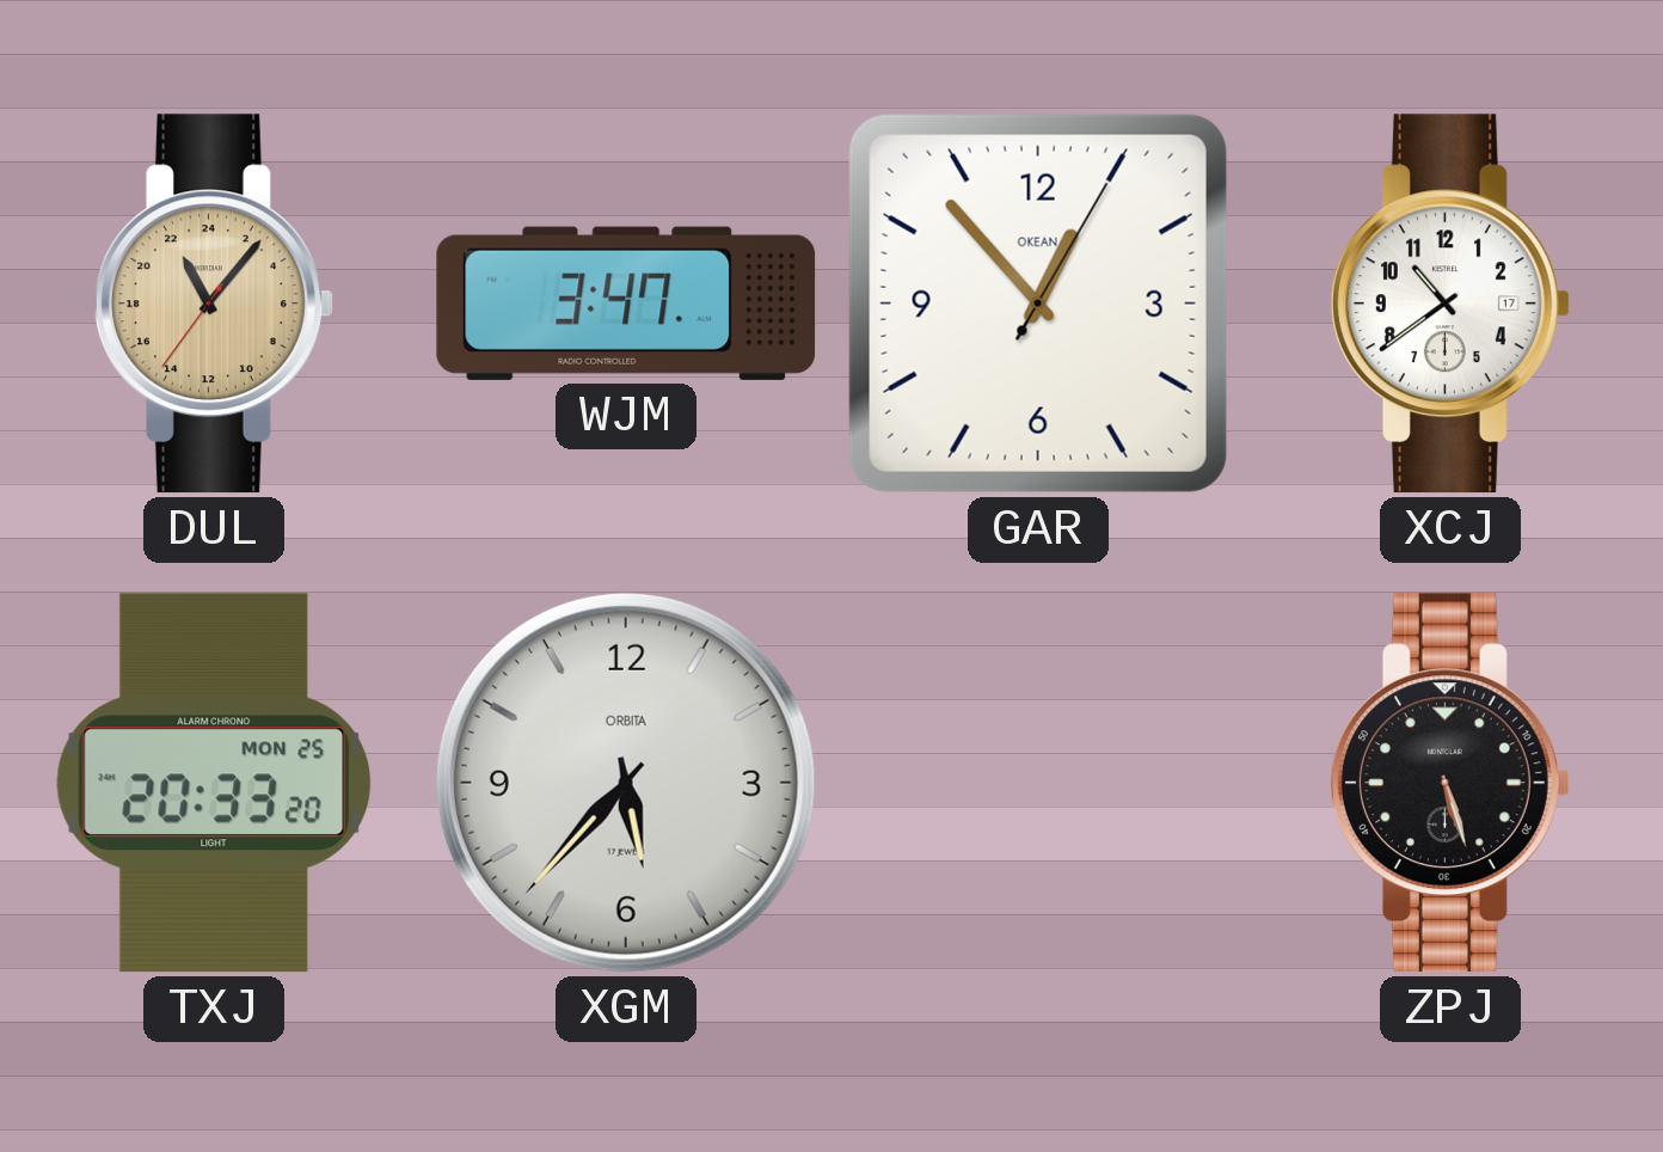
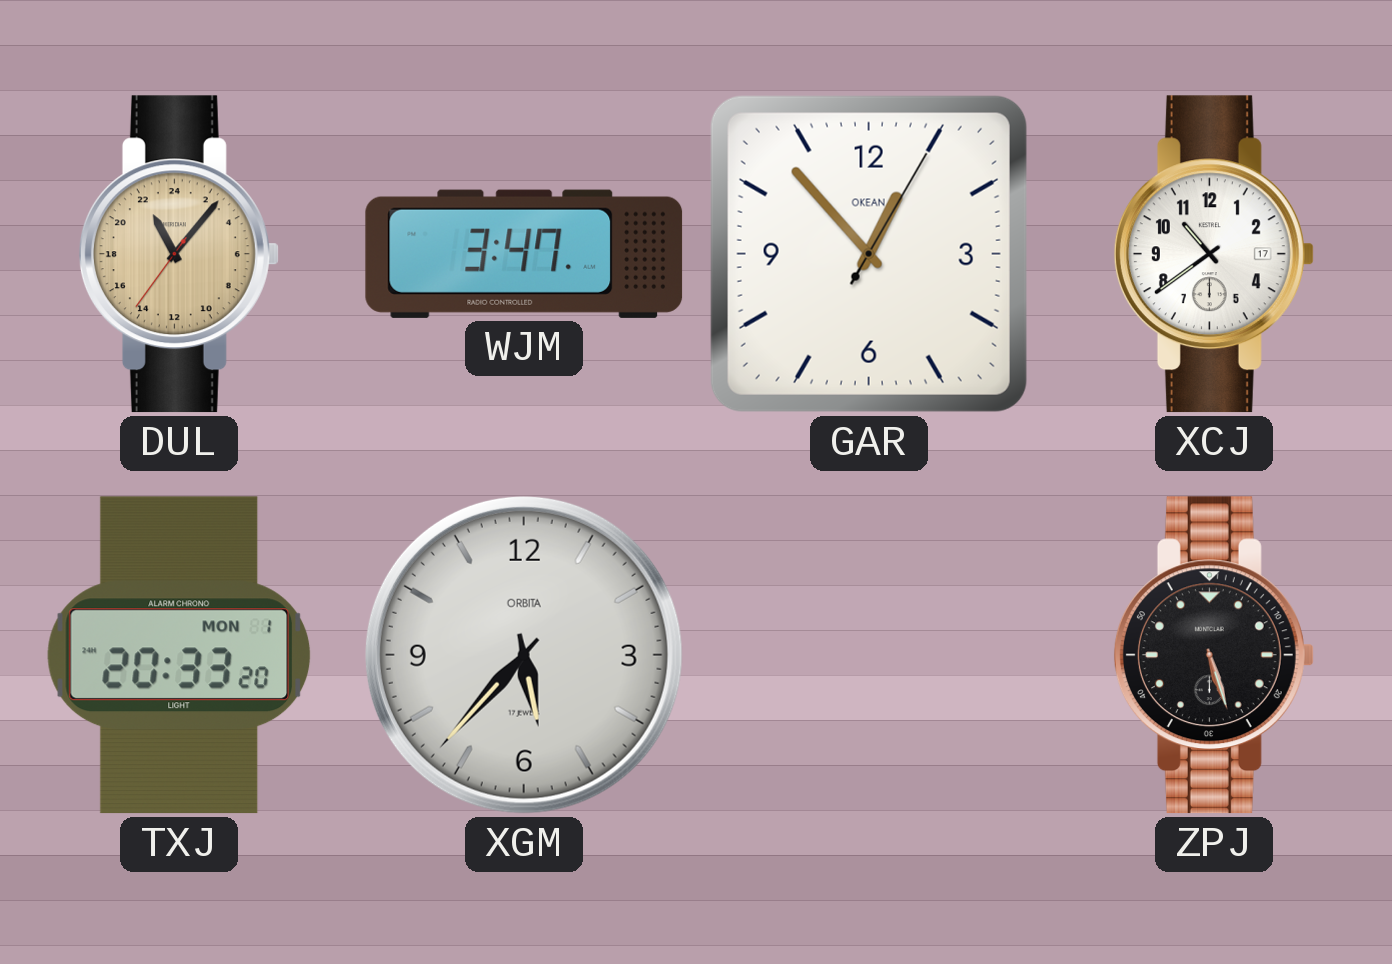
TXJ date: MON 25 -> MON 1 (179, 655)
